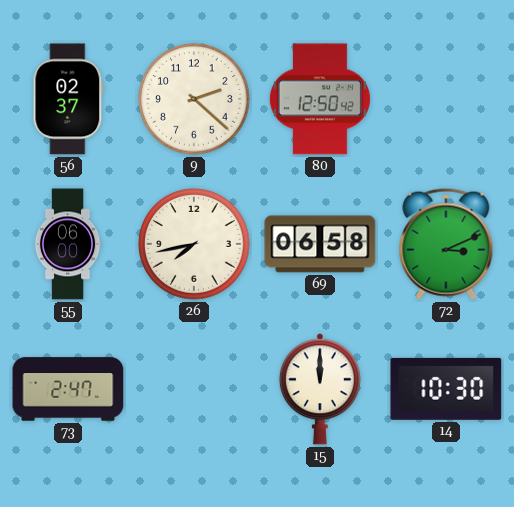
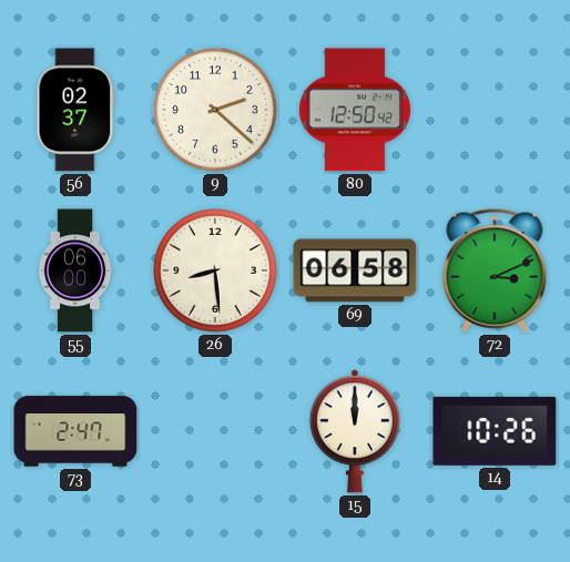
26: 7:43 -> 8:29 (215, 270)
14: 10:30 -> 10:26 (495, 431)
